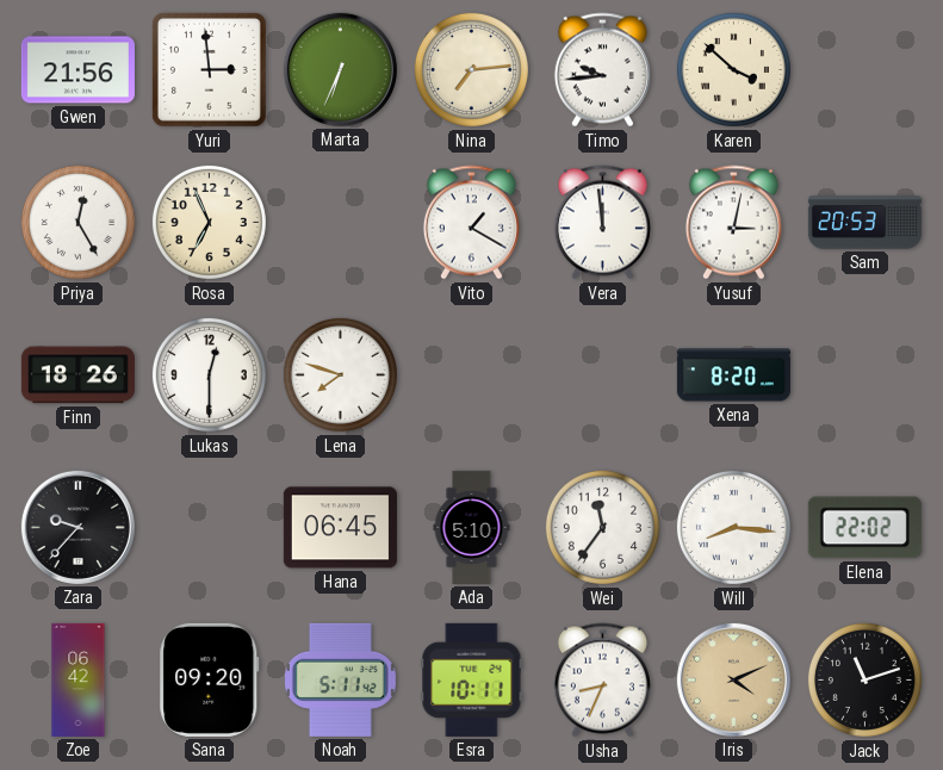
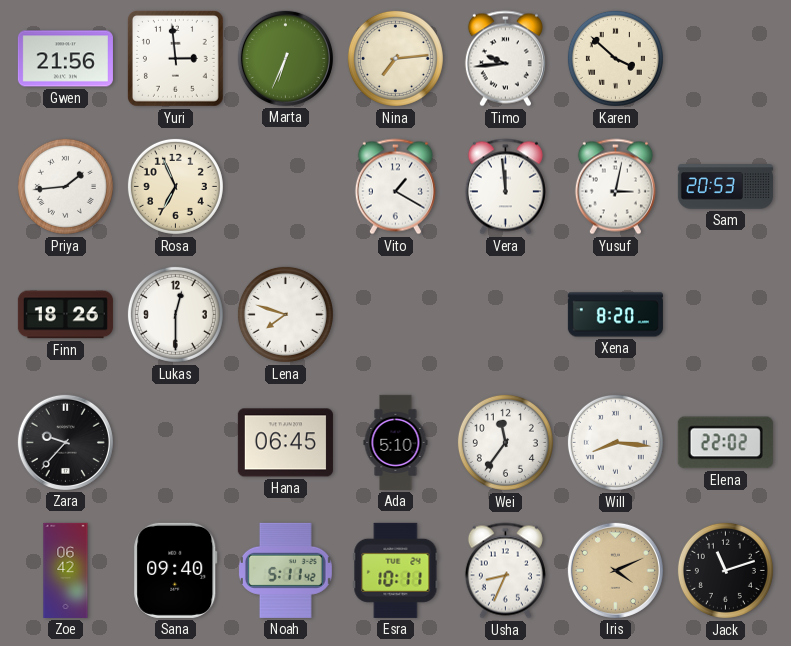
Priya: 12:25 -> 1:44 (65, 186)
Sana: 09:20 -> 09:40 (176, 570)
